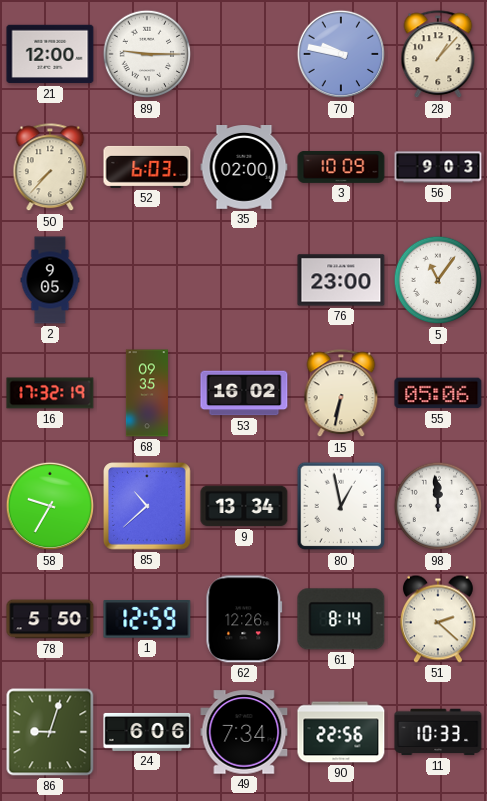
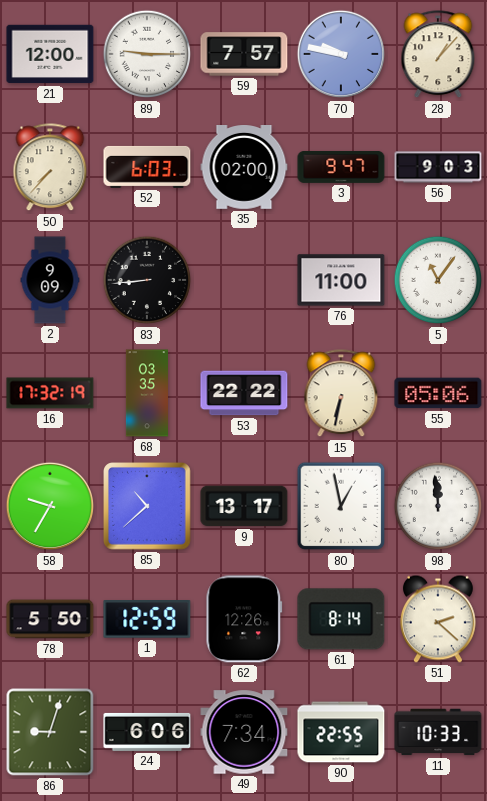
59: none -> 7:57 (244, 54)
3: 10:09 -> 9:47 (341, 167)
2: 9:05 -> 9:09 (50, 280)
83: none -> 8:44 (147, 280)
76: 23:00 -> 11:00 (341, 280)
68: 09:35 -> 03:35 (147, 393)
53: 16:02 -> 22:22 (244, 393)
9: 13:34 -> 13:17 (244, 506)
90: 22:56 -> 22:55 (341, 732)
